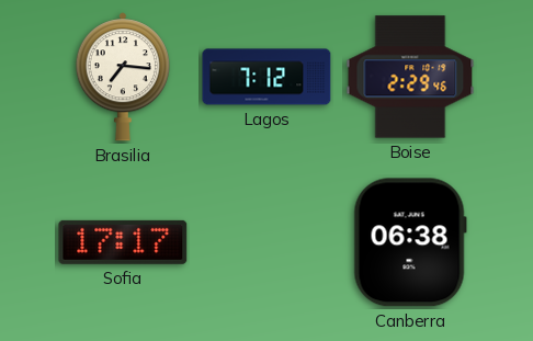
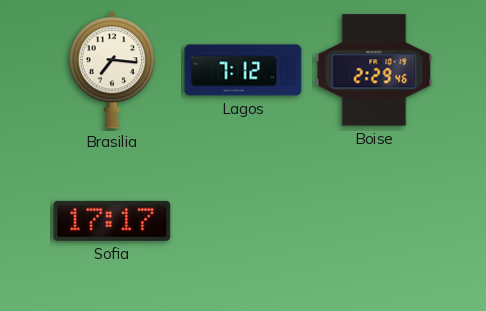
Canberra: 06:38 -> none (410, 242)
